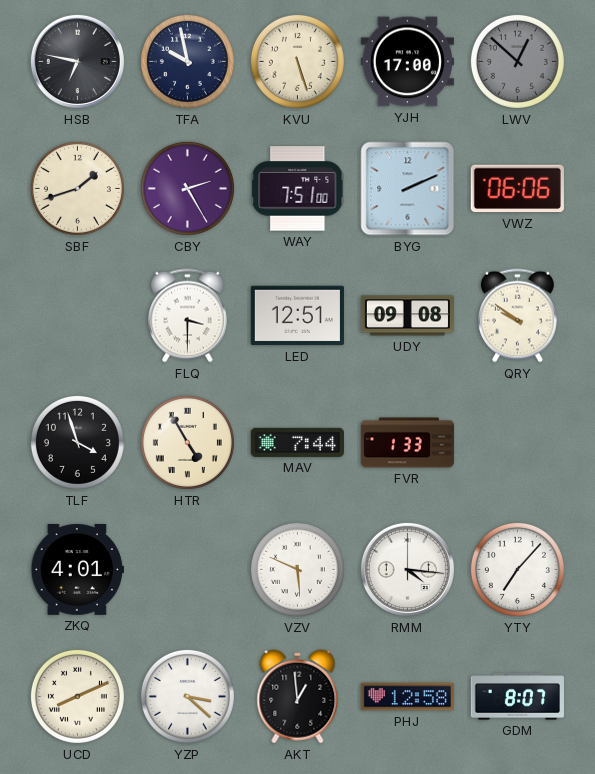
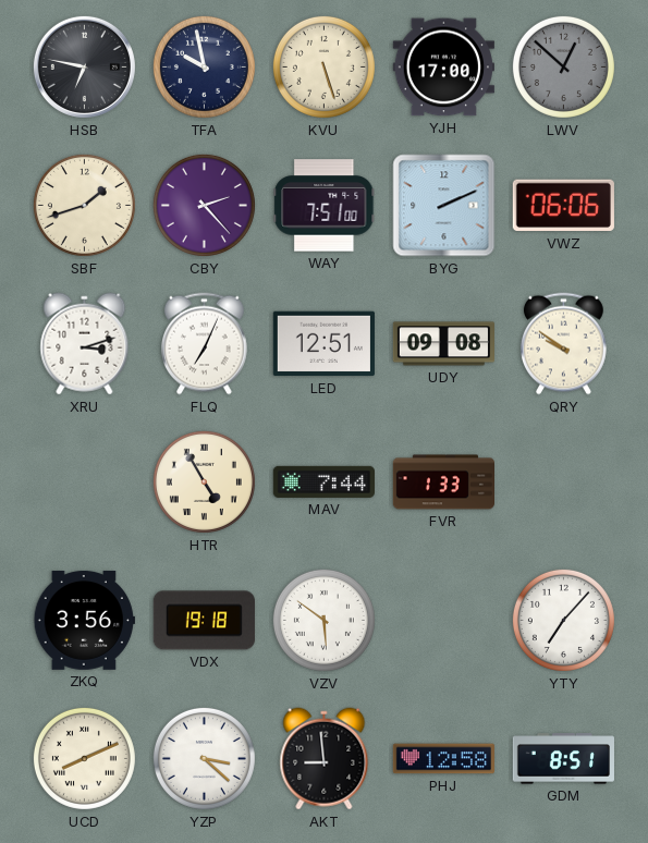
CBY: 2:25 -> 2:23 (204, 205)
XRU: none -> 3:12 (85, 344)
FLQ: 3:30 -> 7:04 (205, 344)
TLF: 3:57 -> none (77, 442)
ZKQ: 4:01 -> 3:56 (84, 620)
VDX: none -> 19:18 (204, 621)
VZV: 5:49 -> 5:51 (323, 620)
RMM: 4:16 -> none (407, 569)
AKT: 12:59 -> 8:59 (325, 759)
GDM: 8:07 -> 8:51 (563, 759)
